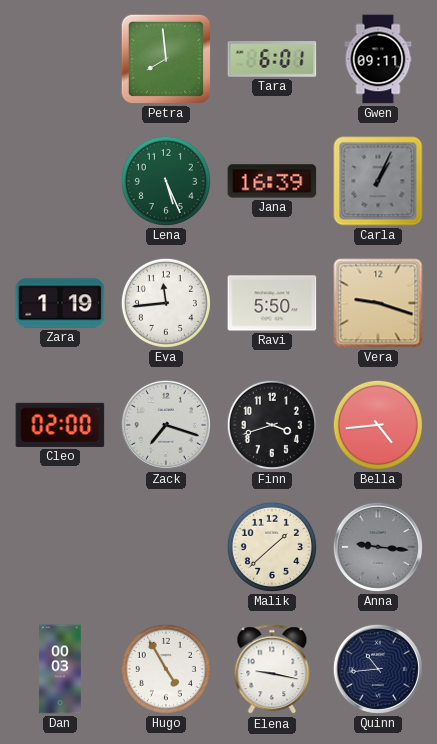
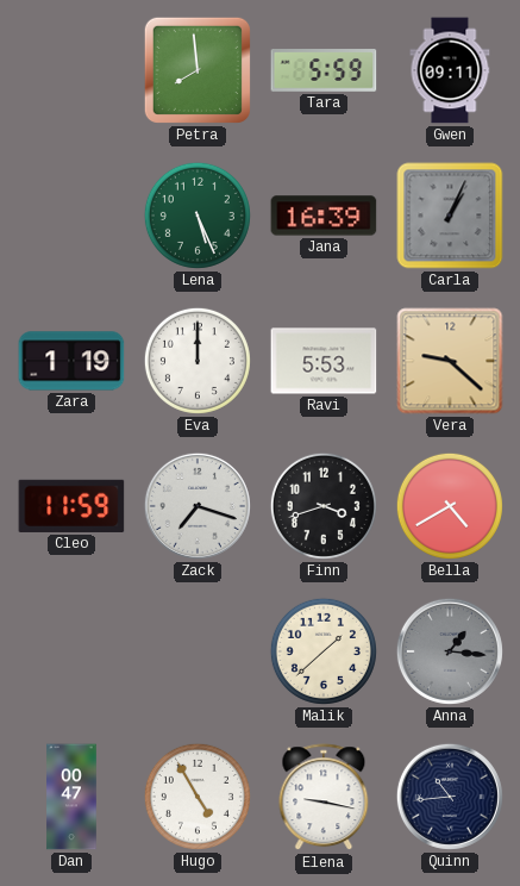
Tara: 6:01 -> 5:59 (324, 70)
Eva: 11:44 -> 12:00 (198, 361)
Ravi: 5:50 -> 5:53 (324, 361)
Vera: 9:18 -> 9:22 (450, 361)
Cleo: 02:00 -> 11:59 (71, 506)
Bella: 4:44 -> 4:40 (450, 506)
Anna: 9:16 -> 1:16 (450, 651)
Dan: 00:03 -> 00:47 (71, 797)
